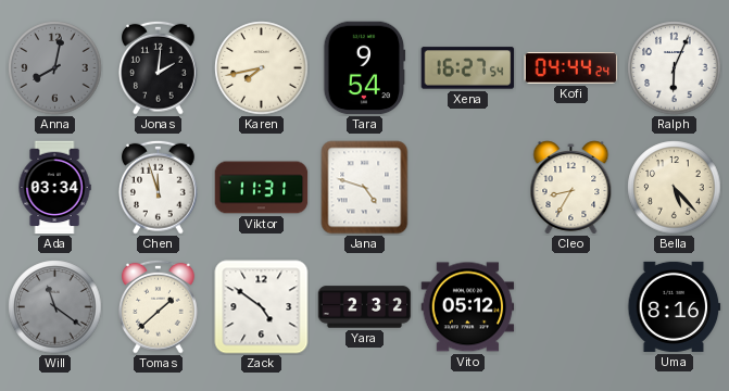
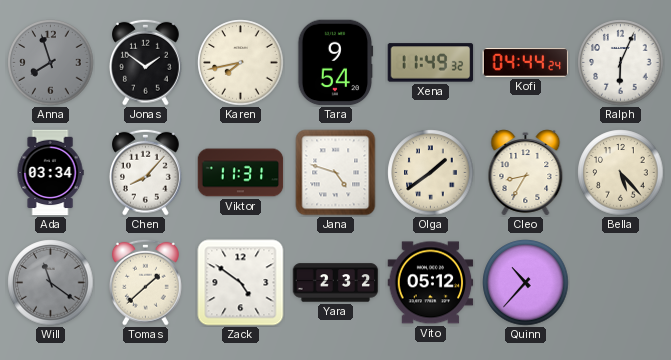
Anna: 8:02 -> 7:57 (51, 63)
Jonas: 2:01 -> 1:51 (146, 62)
Xena: 16:27 -> 11:49 (431, 63)
Chen: 11:57 -> 8:07 (146, 172)
Olga: none -> 1:39 (431, 173)
Quinn: none -> 10:37 (526, 283)
Uma: 8:16 -> none (675, 306)
